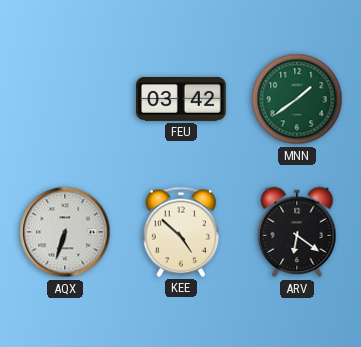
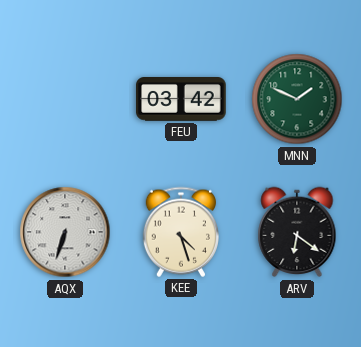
MNN: 1:39 -> 1:49 (297, 99)
KEE: 4:52 -> 4:27 (181, 232)
